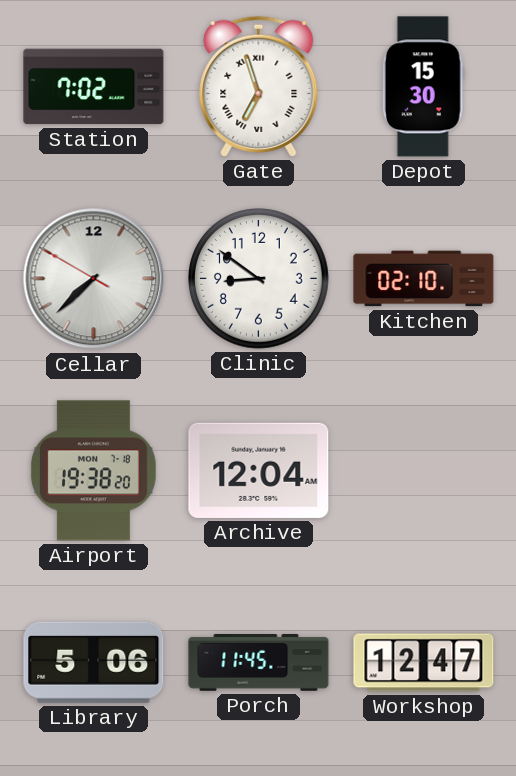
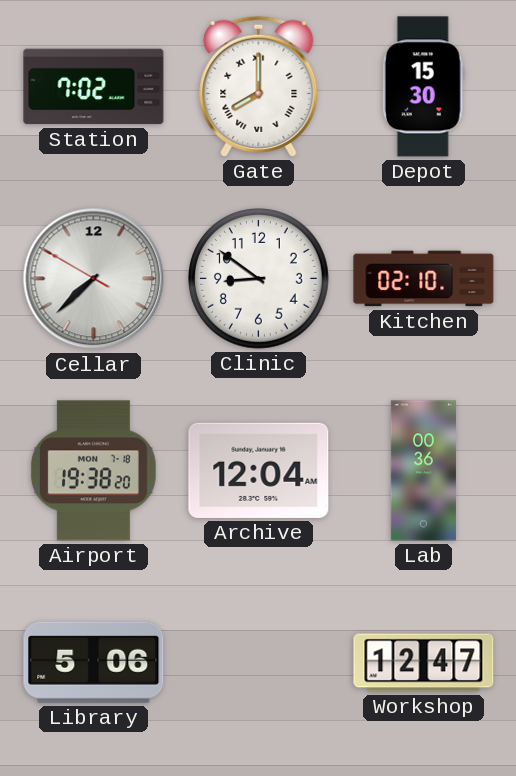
Gate: 6:57 -> 8:00 (259, 86)
Lab: none -> 00:36 (423, 471)
Porch: 11:45 -> none (259, 663)
